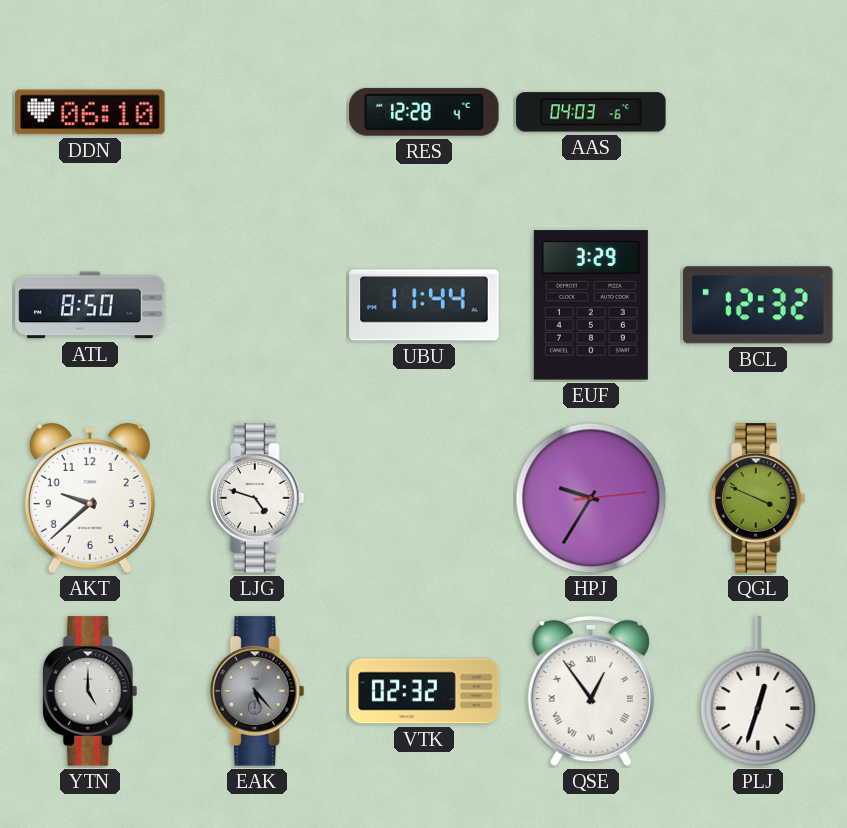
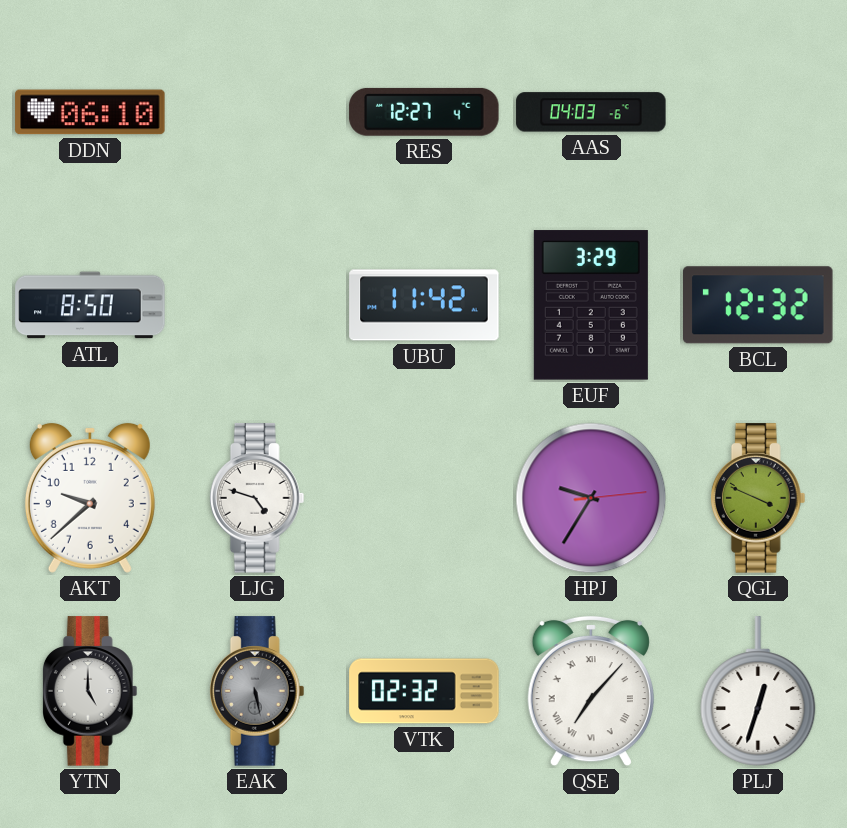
RES: 12:28 -> 12:27 (424, 112)
UBU: 11:44 -> 11:42 (424, 305)
EAK: 5:23 -> 5:28 (257, 691)
QSE: 12:54 -> 7:07 (591, 691)
